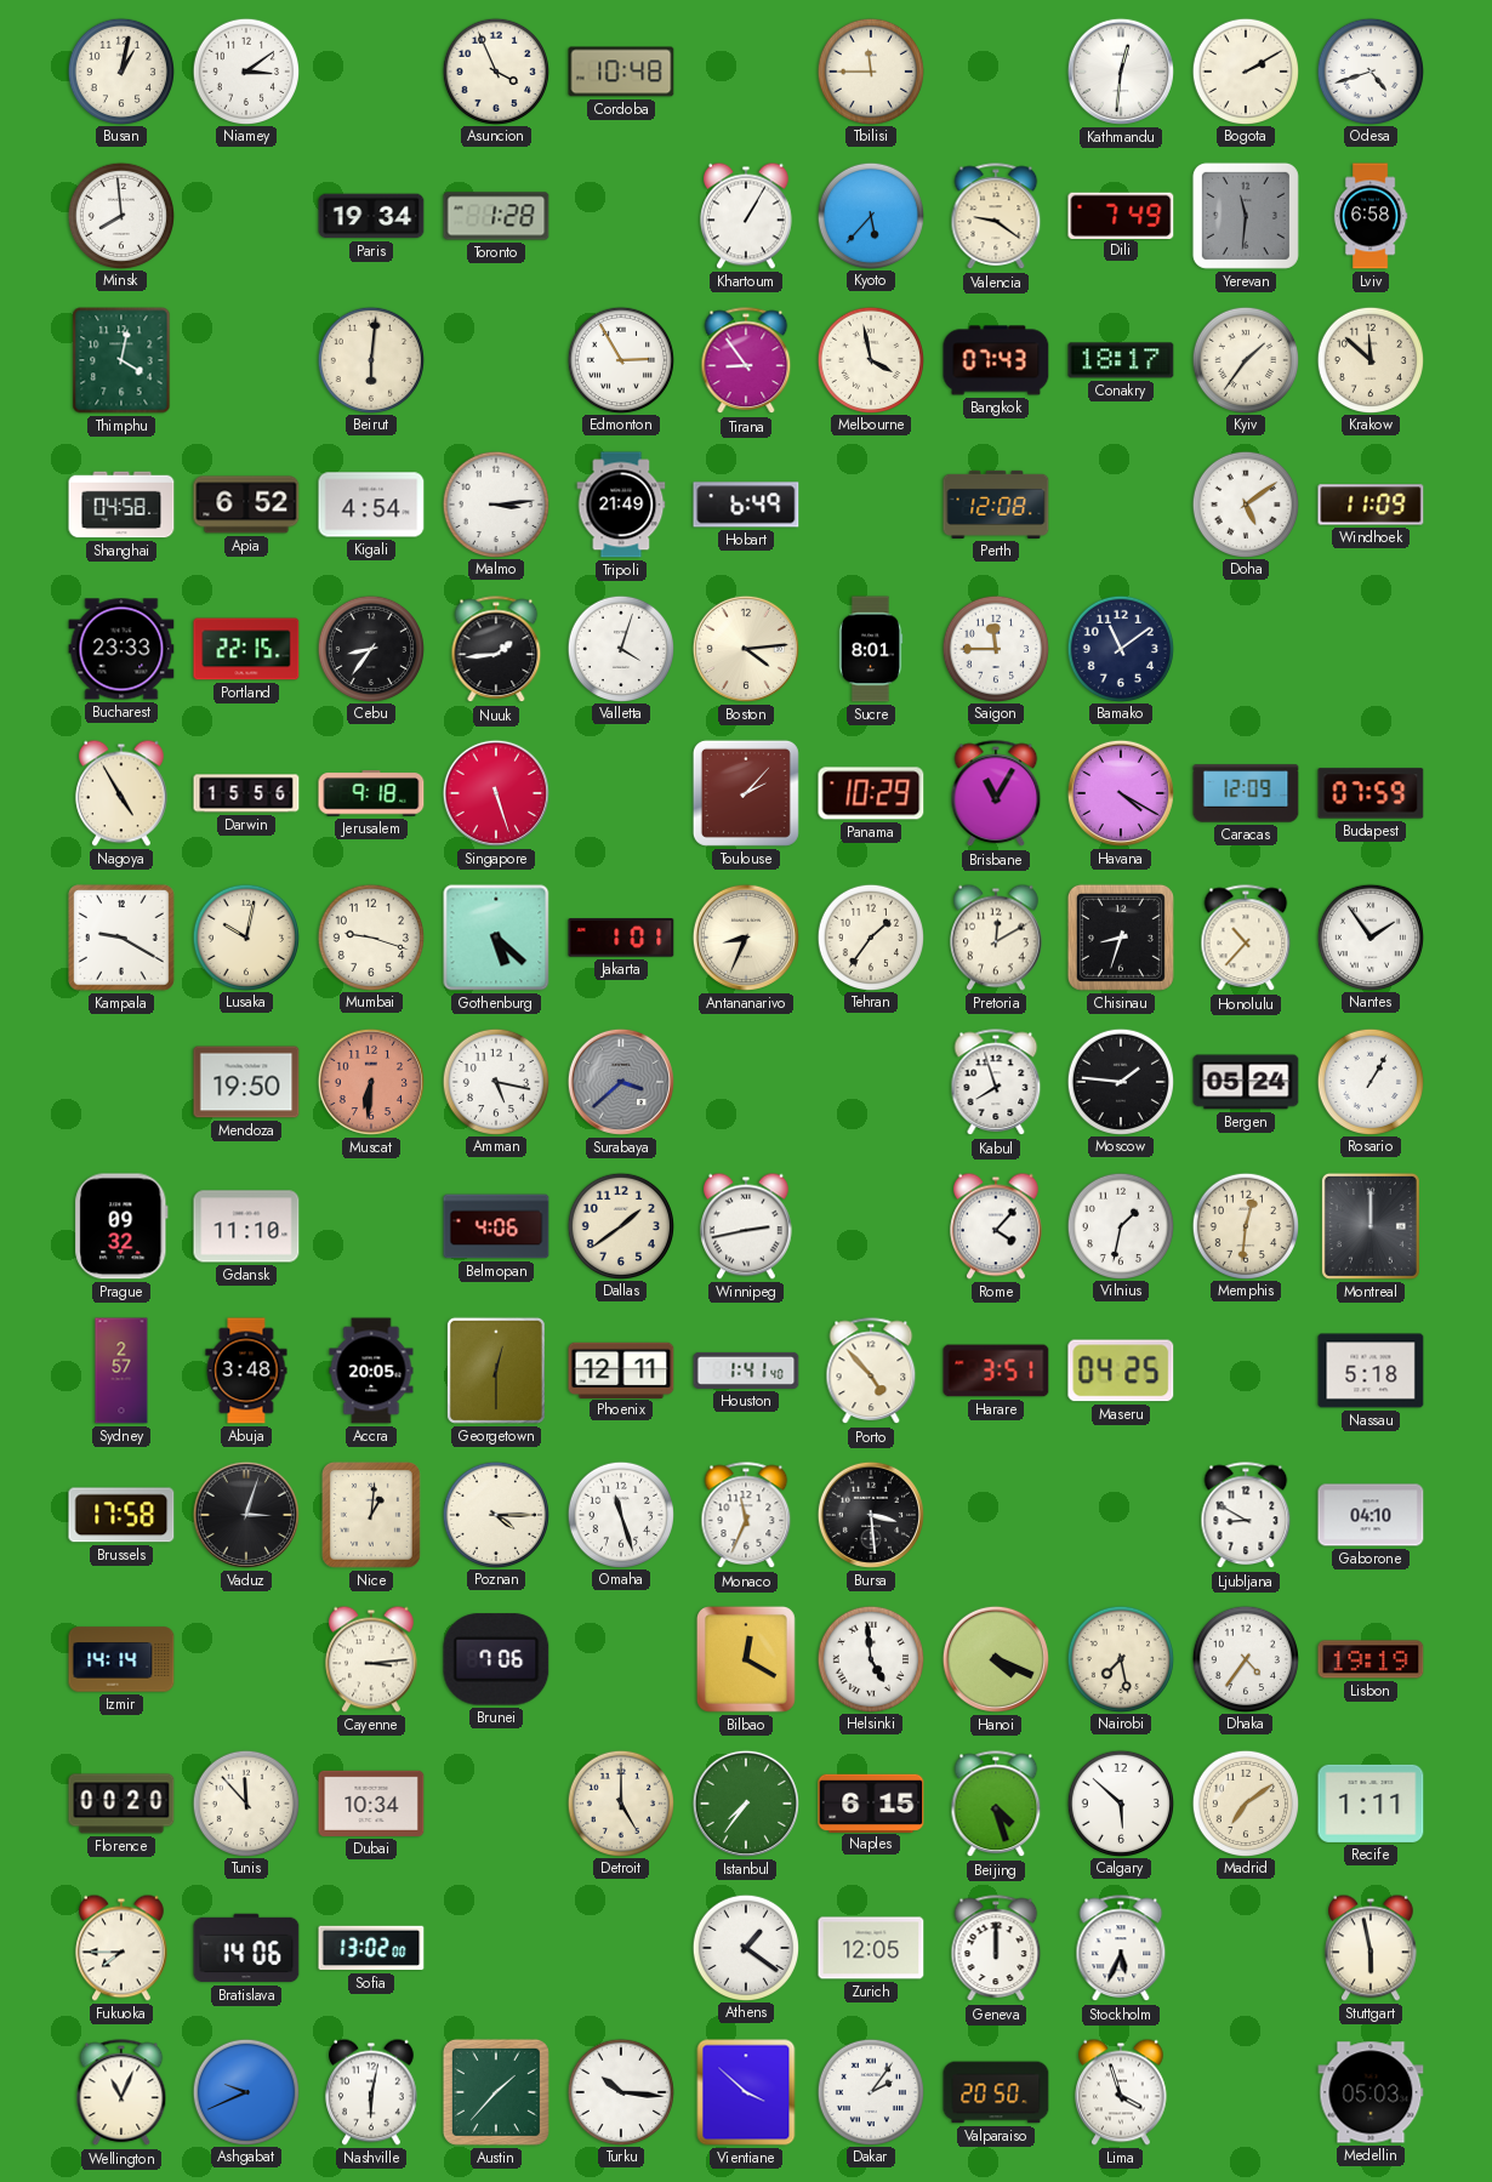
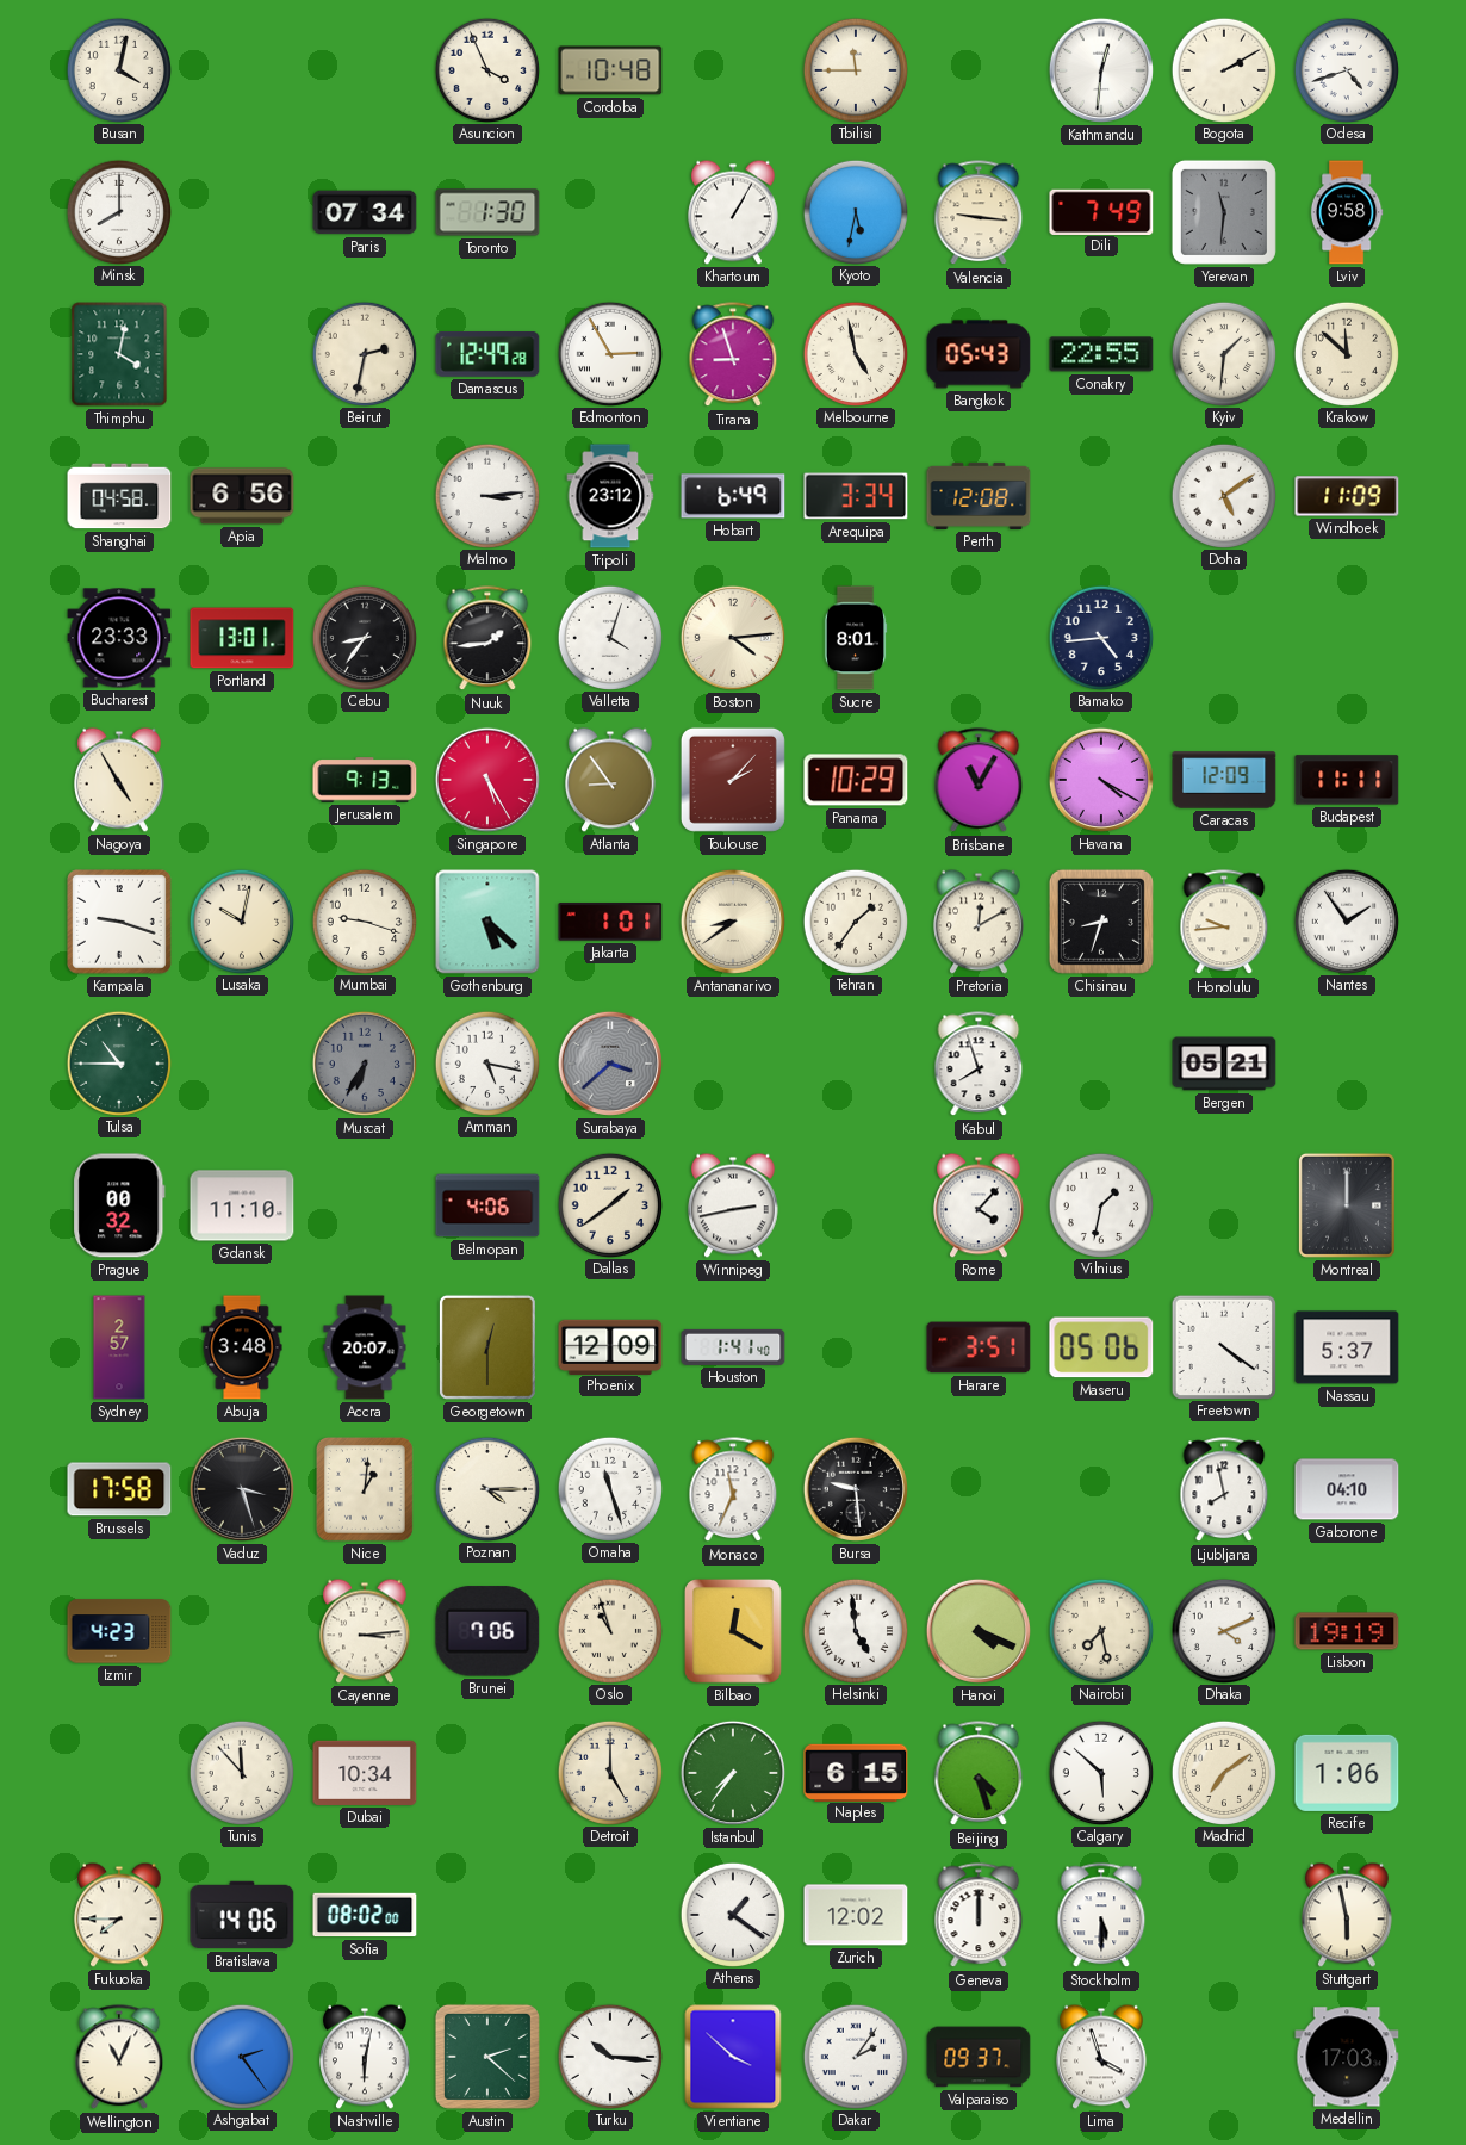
Busan: 1:02 -> 4:02 (118, 69)
Niamey: 3:09 -> none (245, 70)
Minsk: 7:59 -> 8:00 (118, 211)
Paris: 19:34 -> 07:34 (365, 212)
Toronto: 1:28 -> 1:30 (487, 212)
Kyoto: 5:37 -> 5:32 (855, 211)
Valencia: 9:21 -> 9:16 (979, 213)
Lviv: 6:58 -> 9:58 (1347, 212)
Beirut: 6:01 -> 2:32 (364, 353)
Damascus: none -> 12:49 (487, 355)
Tirana: 8:54 -> 8:57 (733, 355)
Melbourne: 3:58 -> 4:58 (855, 353)
Bangkok: 07:43 -> 05:43 (979, 354)
Conakry: 18:17 -> 22:55 (1101, 354)
Kyiv: 1:36 -> 1:31 (1223, 353)
Apia: 6:52 -> 6:56 (242, 496)
Kigali: 4:54 -> none (371, 505)
Tripoli: 21:49 -> 23:12 (610, 496)
Arequipa: none -> 3:34 (856, 496)
Portland: 22:15 -> 13:01 (242, 638)
Saigon: 11:45 -> none (995, 648)
Bamako: 11:09 -> 4:44 (1100, 637)
Darwin: 15:56 -> none (246, 793)
Jerusalem: 9:18 -> 9:13 (365, 780)
Singapore: 5:27 -> 5:25 (487, 780)
Atlanta: none -> 8:54 (611, 780)
Budapest: 07:59 -> 11:11 (1347, 780)
Kampala: 9:20 -> 9:18 (120, 923)
Antananarivo: 8:34 -> 8:39 (733, 922)
Honolulu: 10:37 -> 9:44 (1224, 923)
Tulsa: none -> 10:45 (118, 1062)
Mendoza: 19:50 -> none (246, 1082)
Muscat: 6:31 -> 6:35 (365, 1064)
Muscat dial: salmon -> grey (365, 1064)
Moscow: 1:46 -> none (1120, 1081)
Bergen: 05:24 -> 05:21 (1224, 1064)
Rosario: 1:05 -> none (1369, 1081)
Prague: 09:32 -> 00:32 (119, 1205)
Memphis: 12:31 -> none (1245, 1225)
Accra: 20:05 -> 20:07 (365, 1347)
Phoenix: 12:11 -> 12:09 (610, 1346)
Porto: 4:53 -> none (871, 1372)
Maseru: 04:25 -> 05:06 (1101, 1347)
Freetown: none -> 4:21 (1223, 1346)
Nassau: 5:18 -> 5:37 (1347, 1347)
Vaduz: 3:03 -> 3:27 (242, 1489)
Bursa: 3:29 -> 9:29 (856, 1489)
Ljubljana: 8:50 -> 7:58 (1224, 1490)
Izmir: 14:14 -> 4:23 (119, 1631)
Oslo: none -> 10:57 (609, 1630)
Dhaka: 4:36 -> 4:11 (1223, 1630)
Florence: 00:20 -> none (121, 1804)
Recife: 1:11 -> 1:06 (1347, 1773)
Sofia: 13:02 -> 08:02 (365, 1915)
Zurich: 12:05 -> 12:02 (856, 1915)
Stockholm: 5:34 -> 5:30 (1101, 1916)
Ashgabat: 9:41 -> 2:24 (241, 2056)
Austin: 1:37 -> 2:22 (487, 2057)
Valparaiso: 20:50 -> 09:37 (979, 2057)
Medellin: 05:03 -> 17:03 (1347, 2057)
